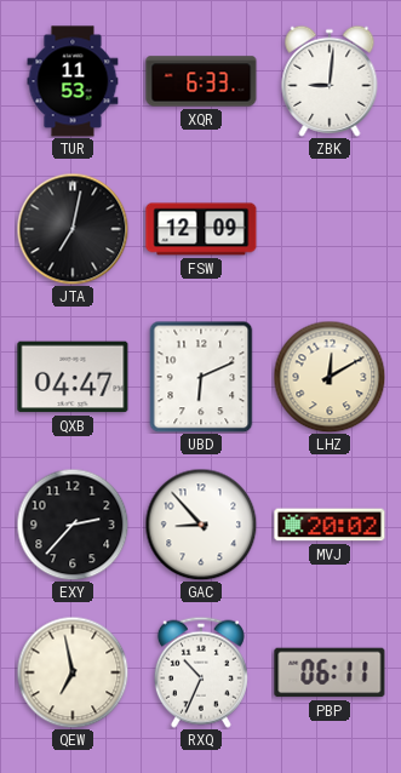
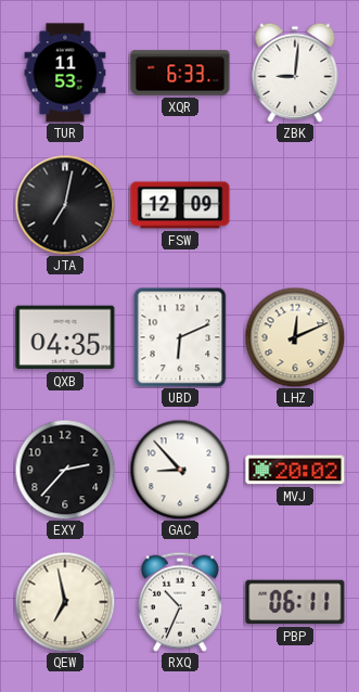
QXB: 04:47 -> 04:35 (65, 337)
LHZ: 12:10 -> 12:11 (295, 337)
